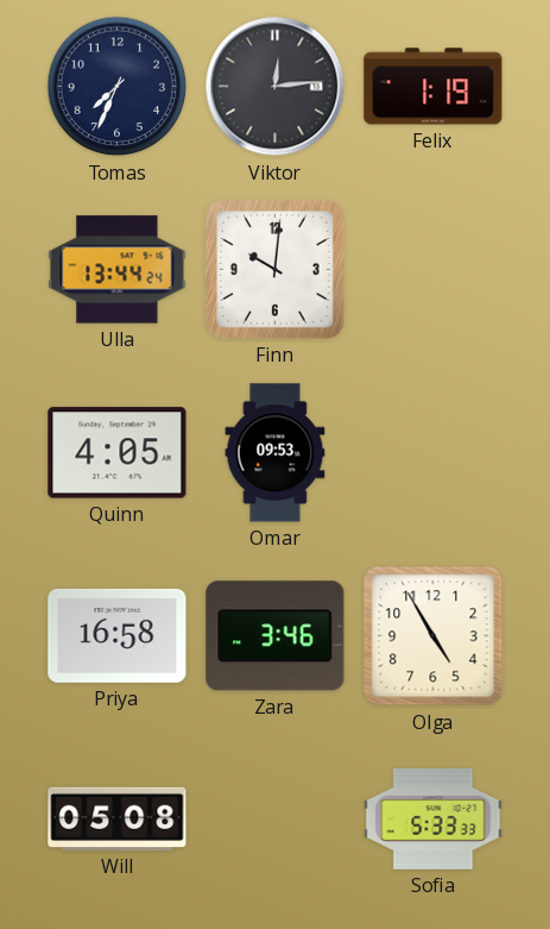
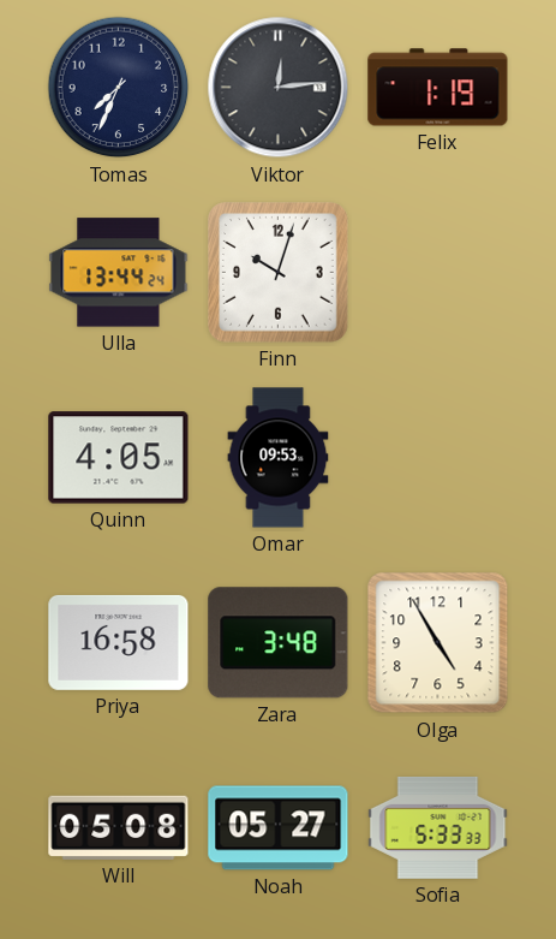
Finn: 10:01 -> 10:03 (279, 273)
Zara: 3:46 -> 3:48 (279, 643)
Noah: none -> 05:27 (279, 828)
